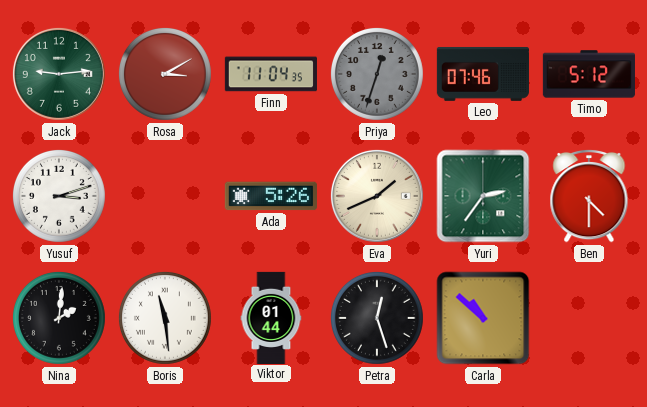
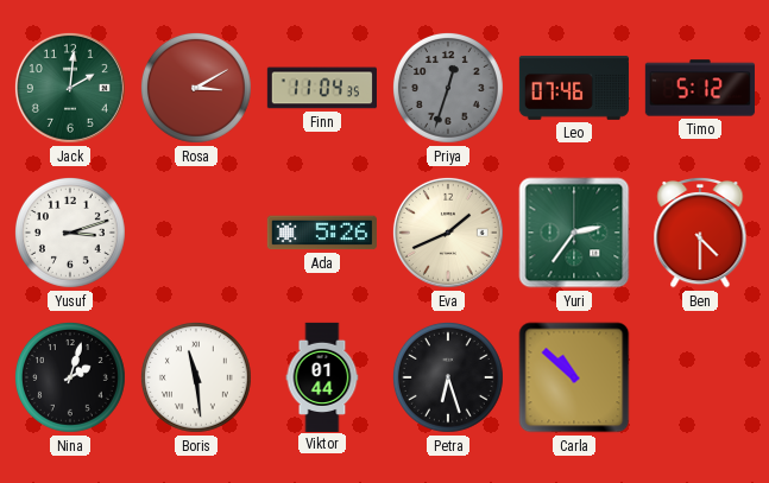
Jack: 9:14 -> 2:01 (70, 88)
Nina: 2:01 -> 2:03 (70, 377)
Petra: 12:27 -> 6:27 (448, 377)
